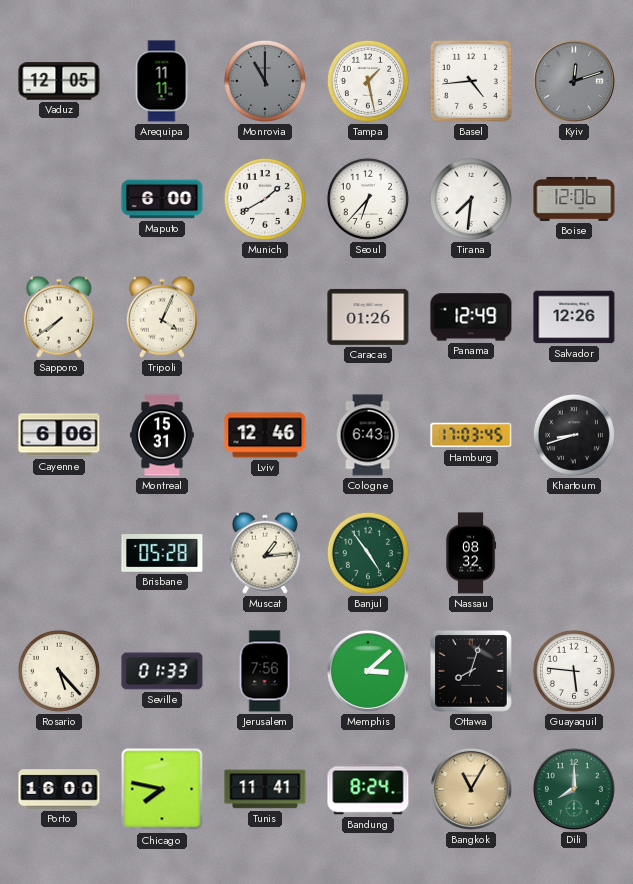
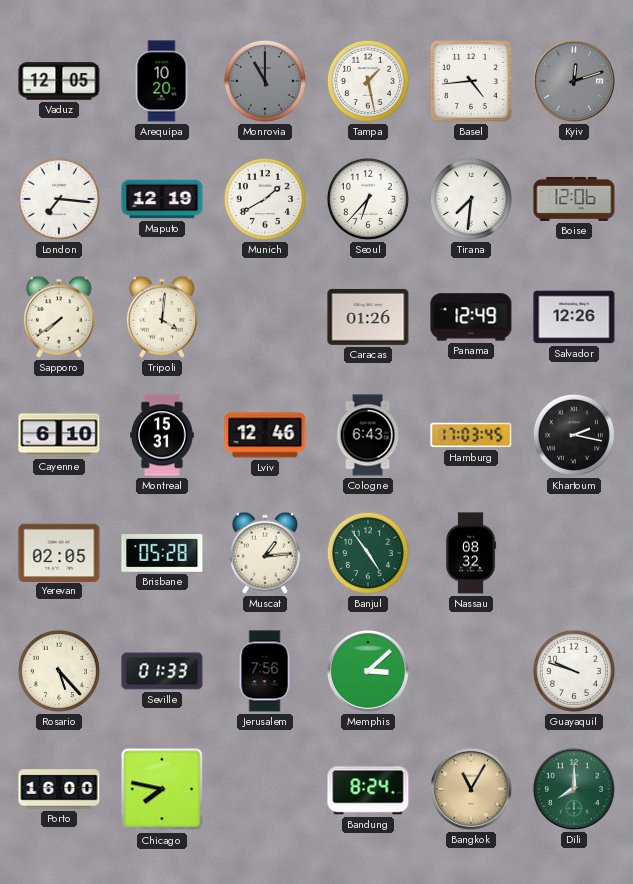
Arequipa: 11:11 -> 10:20 (162, 81)
London: none -> 7:16 (59, 199)
Maputo: 6:00 -> 12:19 (162, 199)
Tripoli: 4:04 -> 4:01 (162, 317)
Cayenne: 6:06 -> 6:10 (59, 435)
Khartoum: 8:42 -> 2:17 (574, 435)
Yerevan: none -> 02:05 (59, 552)
Ottawa: 8:03 -> none (472, 672)
Guayaquil: 5:46 -> 9:48 (574, 671)
Tunis: 11:41 -> none (265, 789)
